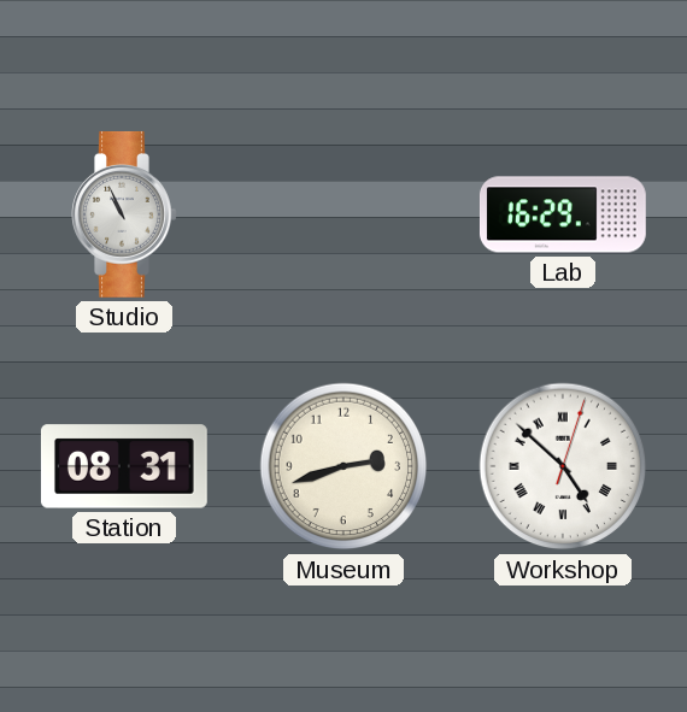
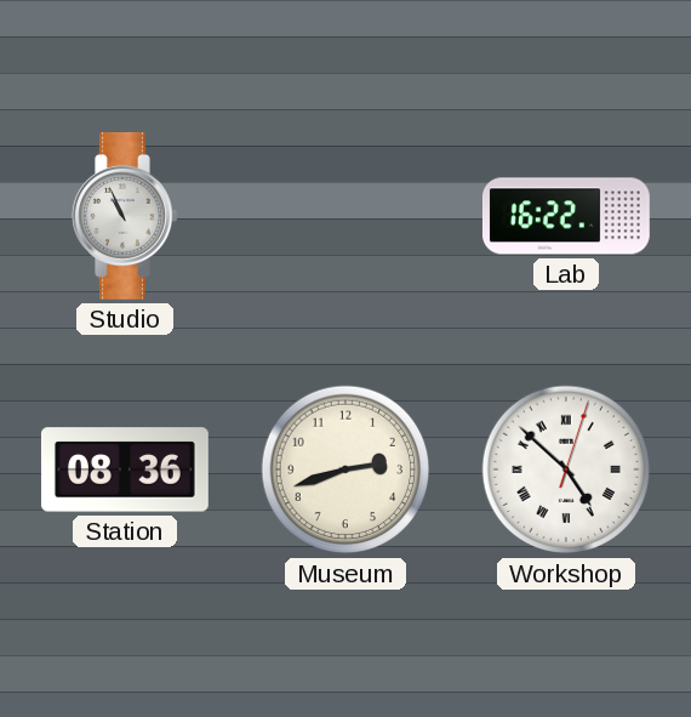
Lab: 16:29 -> 16:22 (566, 216)
Station: 08:31 -> 08:36 (125, 470)
